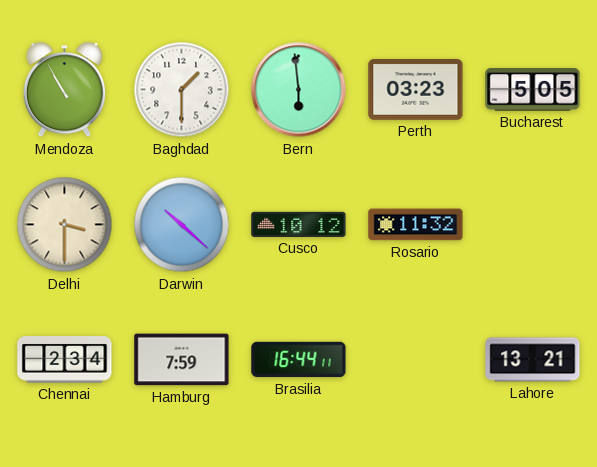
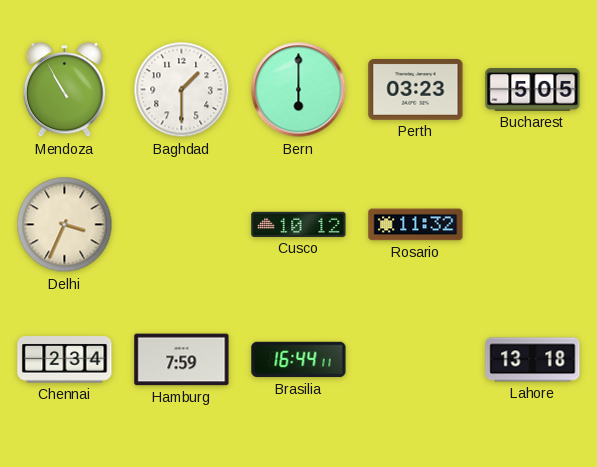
Bern: 5:59 -> 6:00 (299, 90)
Delhi: 3:30 -> 3:34 (65, 225)
Darwin: 10:22 -> none (182, 225)
Lahore: 13:21 -> 13:18 (533, 360)
